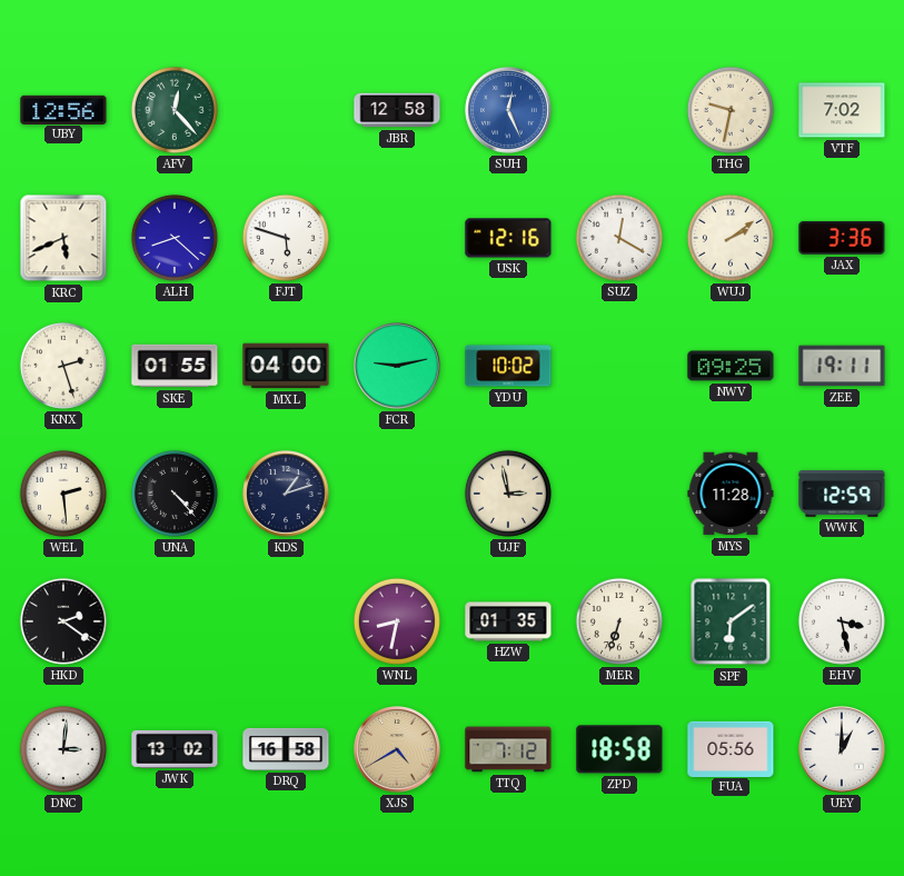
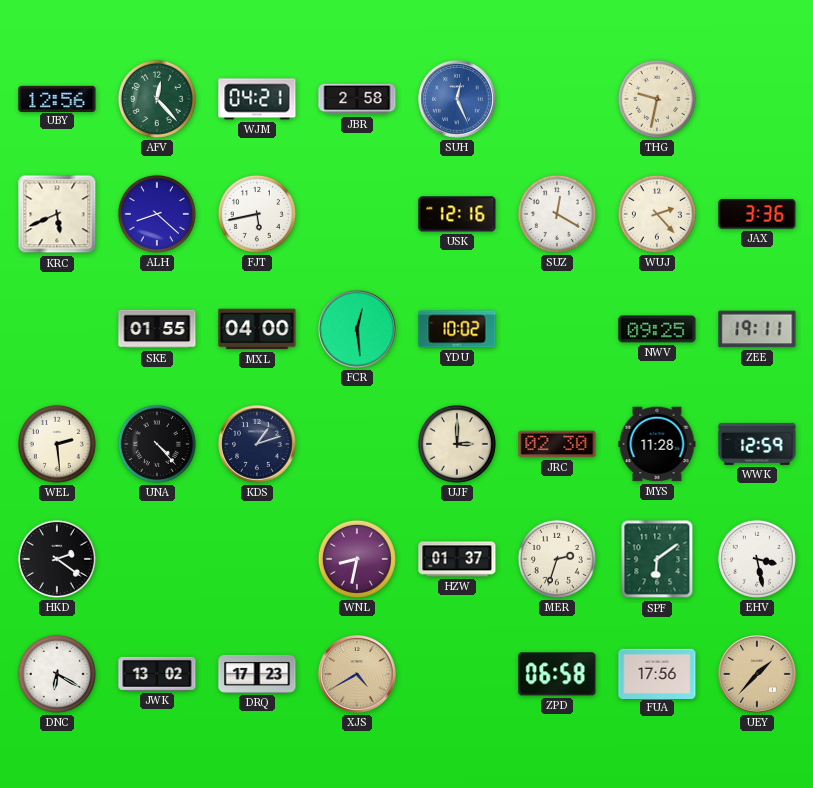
WJM: none -> 04:21 (257, 99)
JBR: 12:58 -> 2:58 (357, 99)
VTF: 7:02 -> none (842, 110)
FJT: 5:48 -> 5:43 (257, 214)
WUJ: 2:09 -> 2:23 (657, 214)
KNX: 2:27 -> none (63, 366)
FCR: 9:13 -> 12:29 (357, 329)
UJF: 2:58 -> 3:00 (457, 444)
JRC: none -> 02:30 (557, 444)
HZW: 01:35 -> 01:37 (457, 559)
MER: 6:33 -> 2:33 (557, 559)
DNC: 3:01 -> 6:20 (57, 674)
DRQ: 16:58 -> 17:23 (257, 674)
TTQ: 7:12 -> none (508, 749)
ZPD: 18:58 -> 06:58 (557, 674)
FUA: 05:56 -> 17:56 (657, 673)
UEY: 1:00 -> 1:37 (757, 674)
UEY dial: white -> champagne (757, 674)
